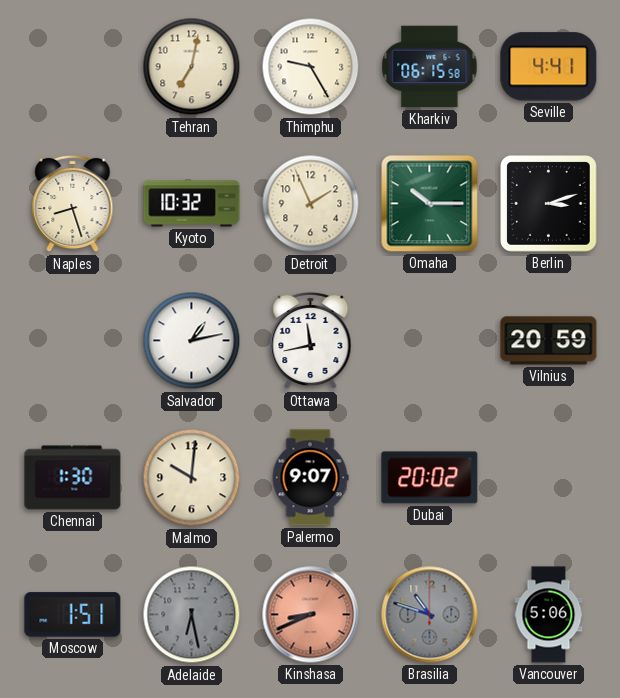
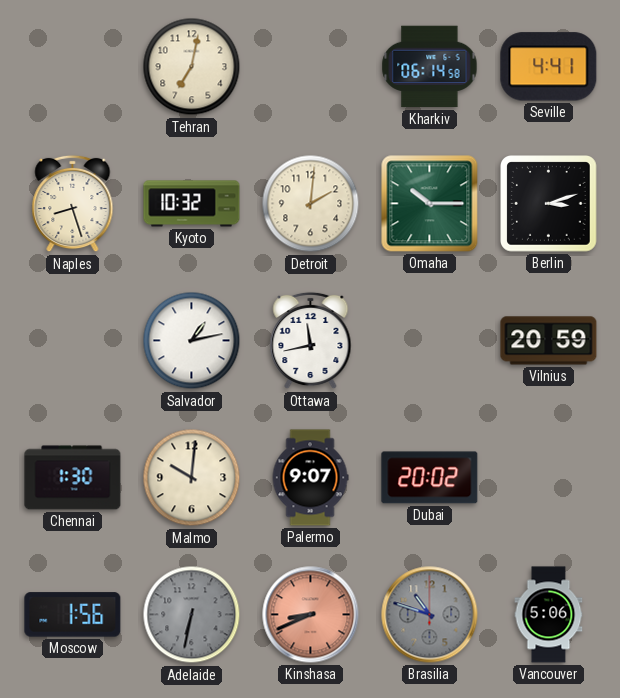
Thimphu: 9:25 -> none (311, 67)
Kharkiv: 06:15 -> 06:14 (430, 67)
Detroit: 1:56 -> 2:01 (311, 204)
Moscow: 1:51 -> 1:56 (73, 615)
Adelaide: 6:28 -> 6:32 (192, 615)
